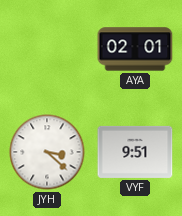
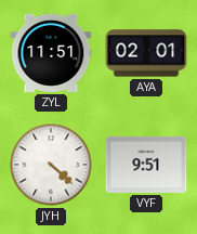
ZYL: none -> 11:51 (51, 53)
JYH: 3:22 -> 4:22 (51, 165)
